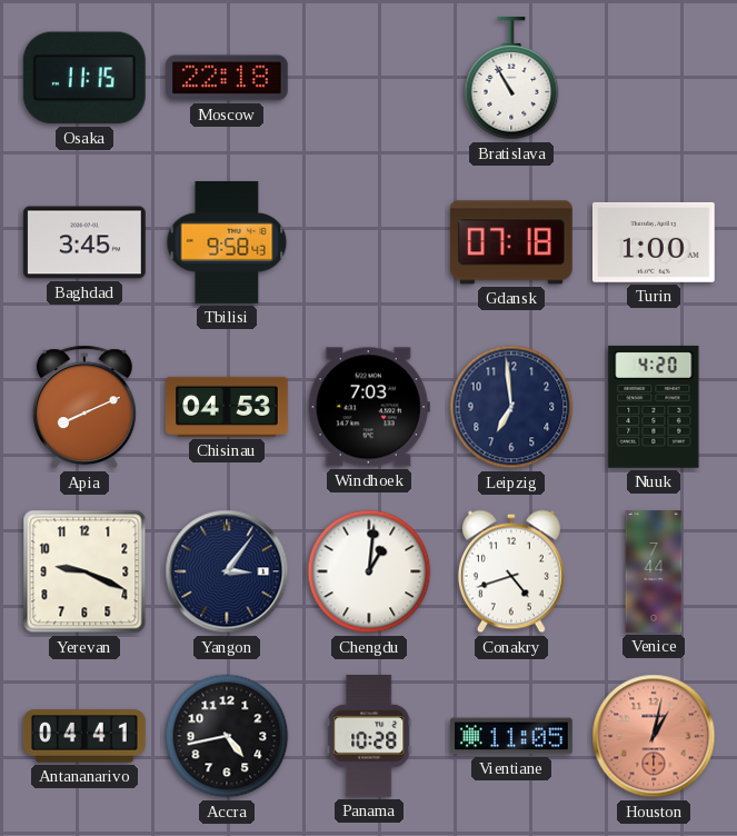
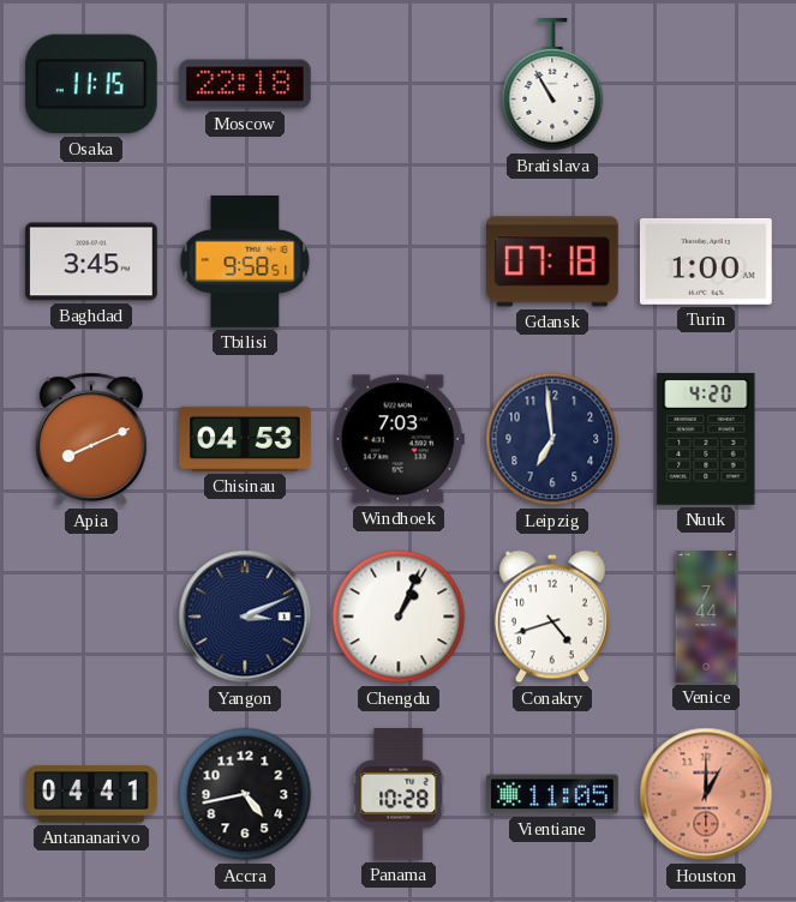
Tbilisi: 9:58:43 -> 9:58:51 (245, 263)
Yerevan: 9:19 -> none (84, 571)
Yangon: 3:06 -> 3:11 (245, 617)
Chengdu: 1:01 -> 1:04 (399, 617)
Houston: 1:02 -> 1:00 (706, 794)
